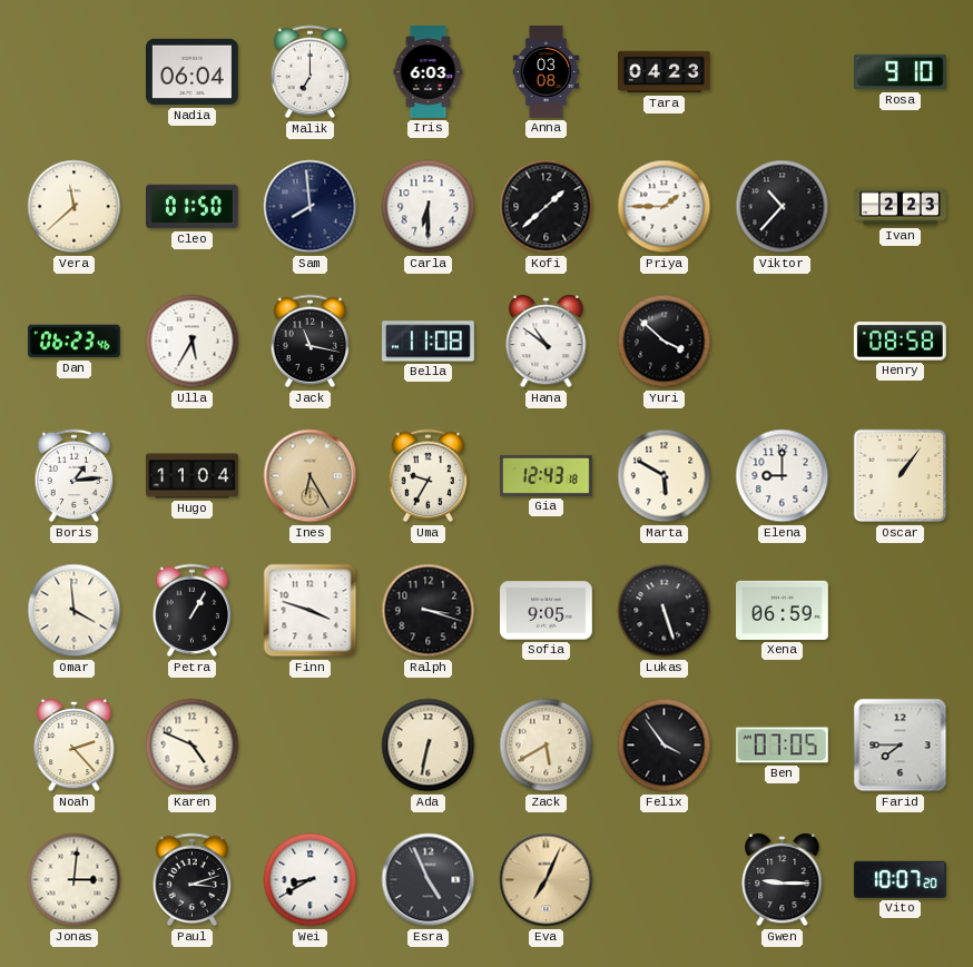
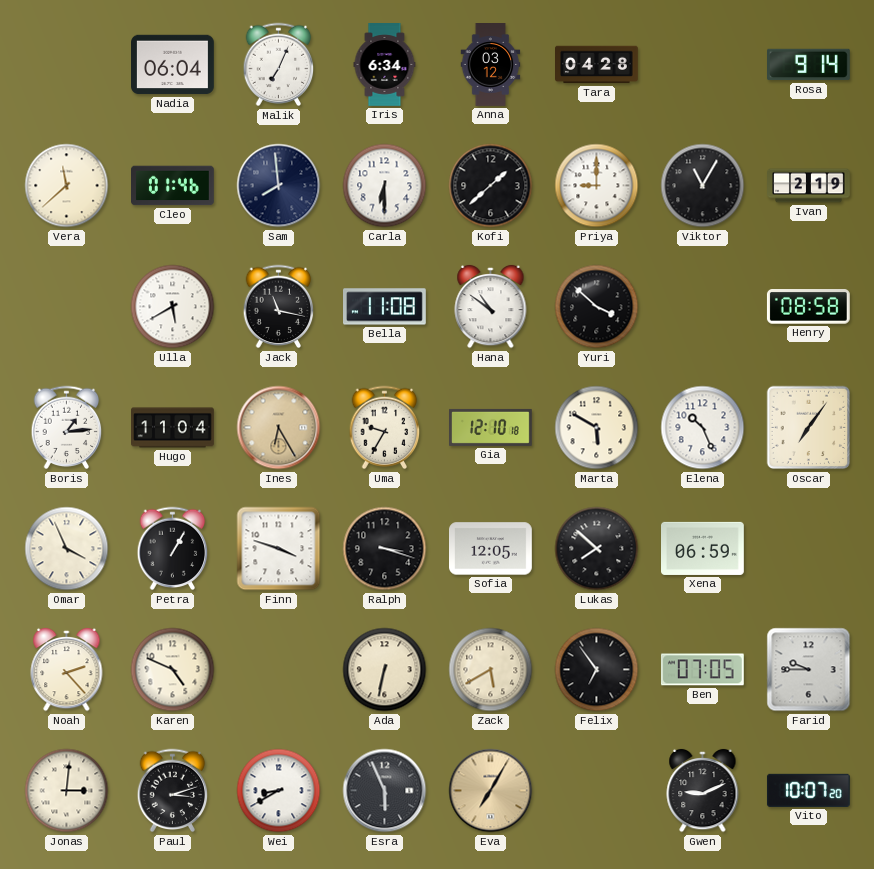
Malik: 7:00 -> 7:04 (279, 65)
Iris: 6:03 -> 6:34 (385, 65)
Anna: 03:08 -> 03:12 (491, 65)
Tara: 04:23 -> 04:28 (597, 65)
Rosa: 9:10 -> 9:14 (809, 65)
Cleo: 01:50 -> 01:46 (173, 186)
Priya: 1:45 -> 9:00 (597, 186)
Viktor: 10:37 -> 11:05 (703, 186)
Ivan: 2:23 -> 2:19 (809, 186)
Dan: 06:23 -> none (73, 342)
Ulla: 5:35 -> 5:40 (173, 307)
Gia: 12:43 -> 12:10 (491, 427)
Elena: 9:00 -> 10:26 (703, 428)
Oscar: 1:06 -> 7:06 (809, 428)
Omar: 3:59 -> 3:56 (67, 549)
Sofia: 9:05 -> 12:05 (491, 549)
Lukas: 5:27 -> 7:52 (597, 549)
Felix: 3:54 -> 6:54 (597, 670)
Farid: 7:45 -> 9:45 (809, 670)
Esra: 4:56 -> 5:56 (385, 791)
Eva: 7:04 -> 7:05 (491, 791)
Gwen: 9:15 -> 9:11 (703, 791)
